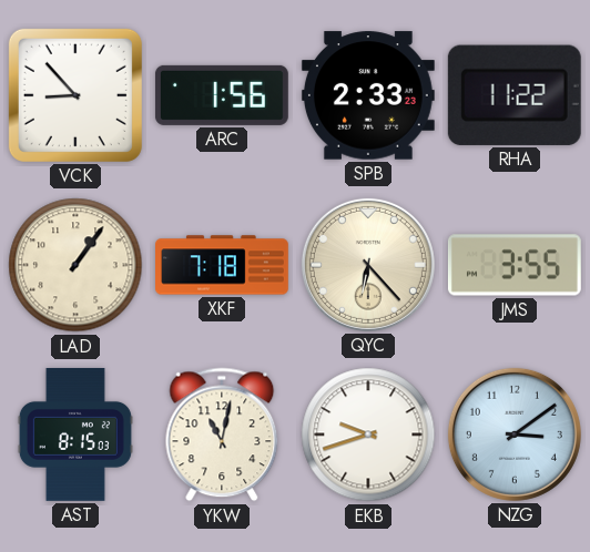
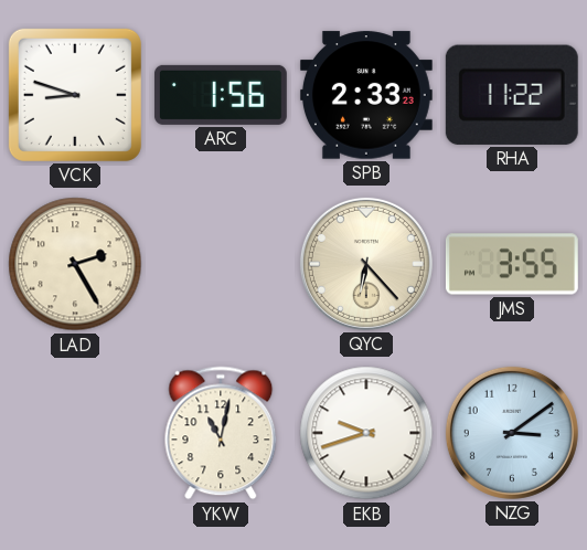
VCK: 8:53 -> 8:48 (75, 95)
LAD: 1:06 -> 2:25 (75, 264)
XKF: 7:18 -> none (223, 265)
AST: 8:15 -> none (75, 435)
